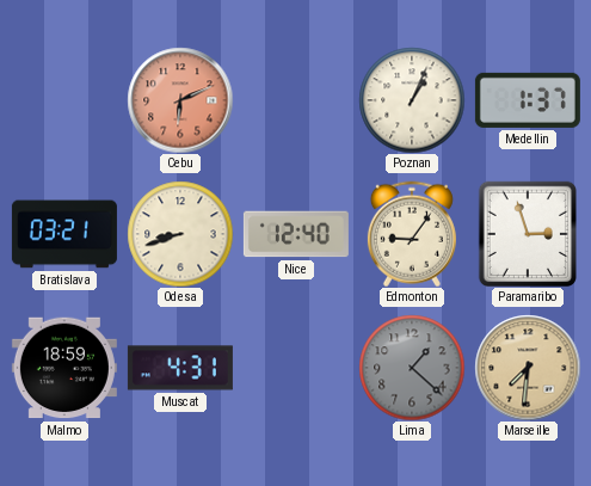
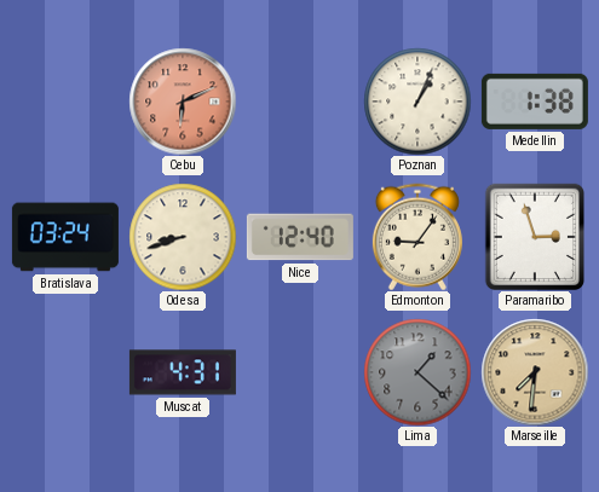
Medellin: 1:37 -> 1:38 (535, 102)
Bratislava: 03:21 -> 03:24 (65, 237)
Malmo: 18:59 -> none (64, 368)
